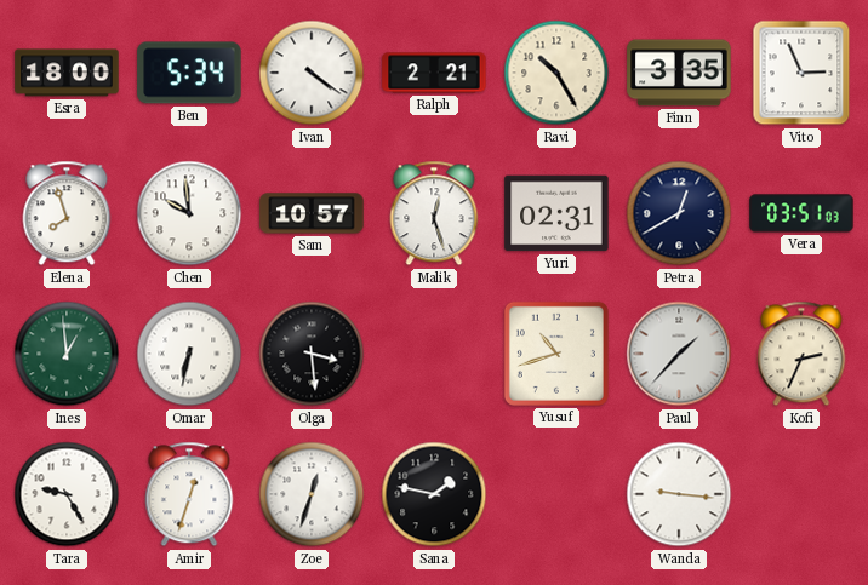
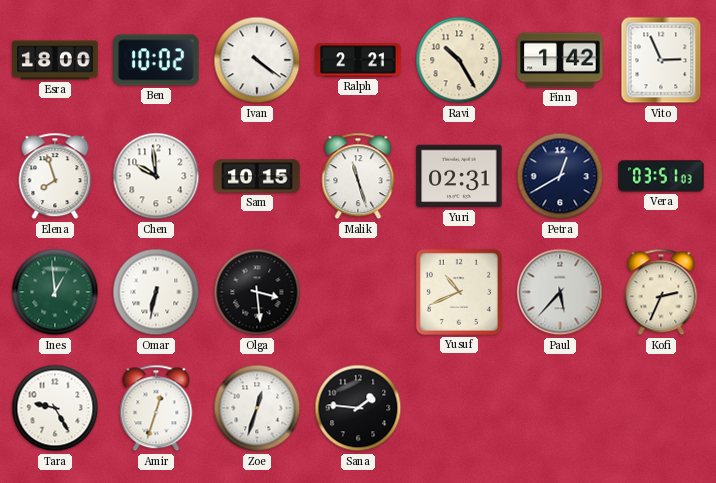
Ben: 5:34 -> 10:02 (156, 60)
Finn: 3:35 -> 1:42 (560, 60)
Sam: 10:57 -> 10:15 (257, 176)
Malik: 12:27 -> 11:27 (358, 176)
Yusuf: 10:42 -> 10:41 (459, 292)
Paul: 1:37 -> 5:37 (560, 292)
Sana: 1:47 -> 1:46 (358, 408)
Wanda: 9:16 -> none (679, 494)
